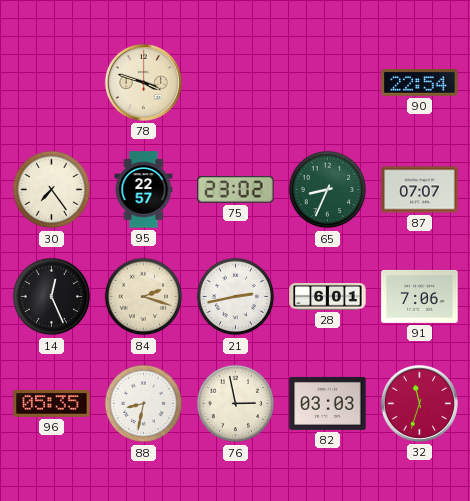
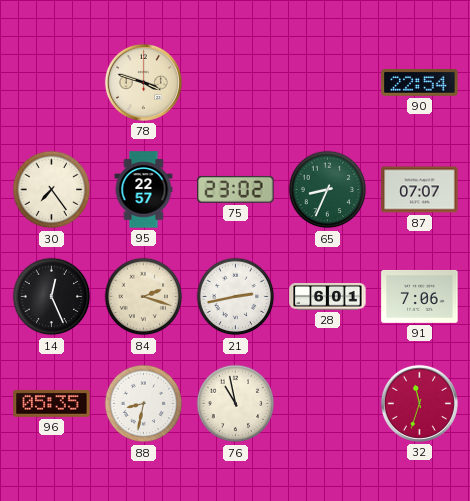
76: 2:58 -> 10:58 (236, 404)
82: 03:03 -> none (328, 403)
